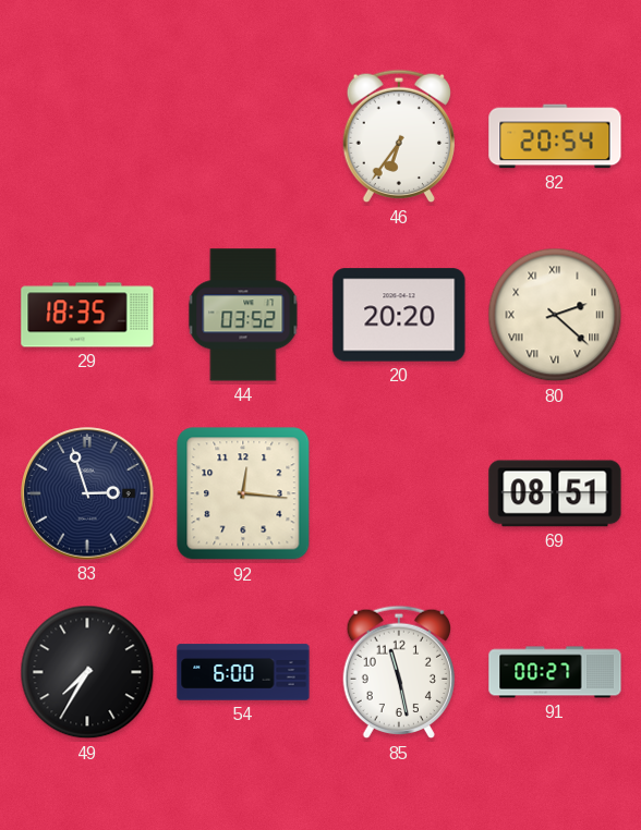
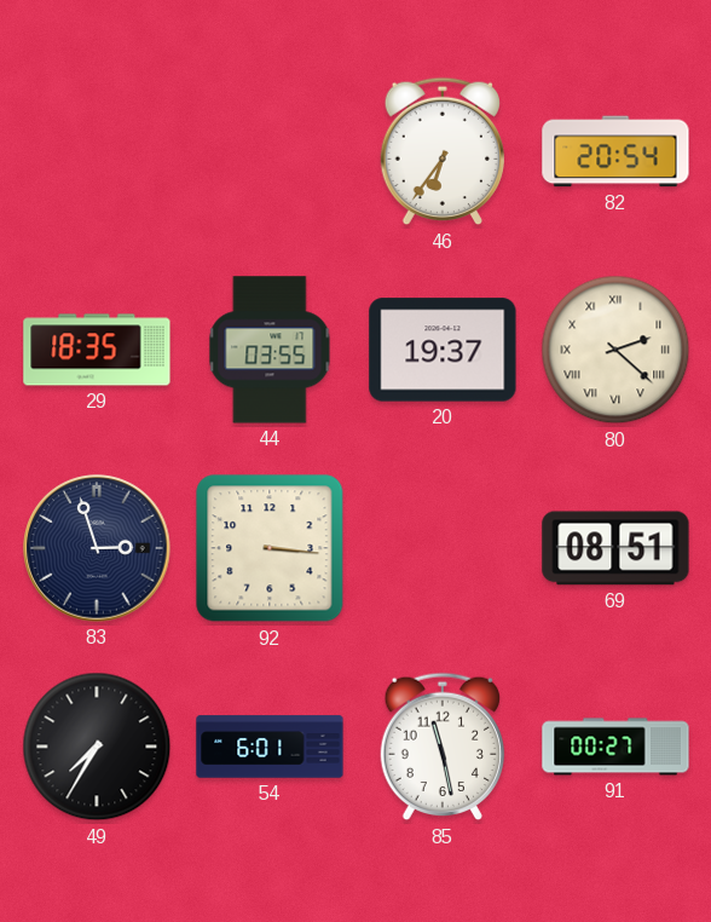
44: 03:52 -> 03:55 (270, 350)
20: 20:20 -> 19:37 (443, 350)
92: 12:16 -> 3:16 (270, 548)
54: 6:00 -> 6:01 (270, 747)
